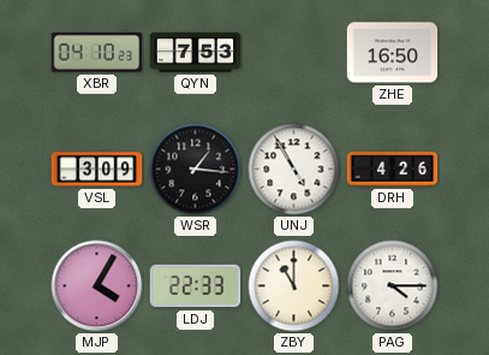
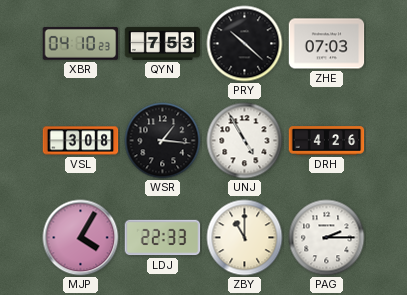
PRY: none -> 10:22 (245, 44)
ZHE: 16:50 -> 07:03 (327, 44)
VSL: 3:09 -> 3:08 (81, 141)
PAG: 4:15 -> 2:15 (327, 238)
